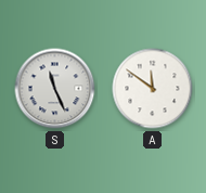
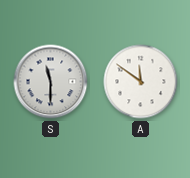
S: 11:26 -> 11:30 (51, 82)
